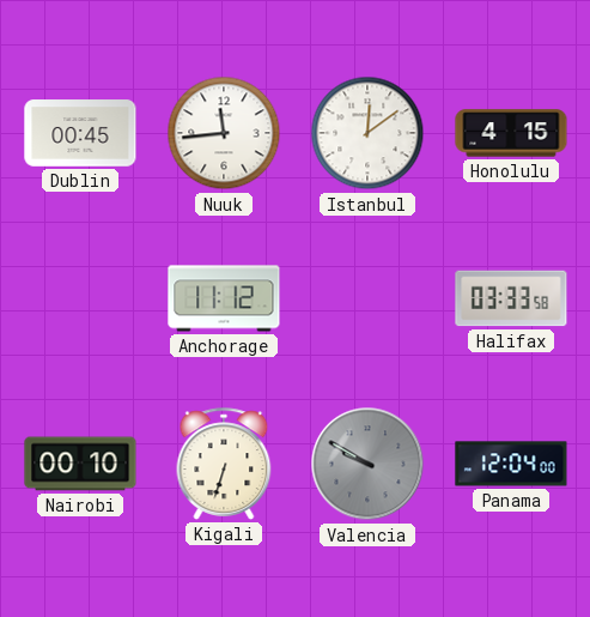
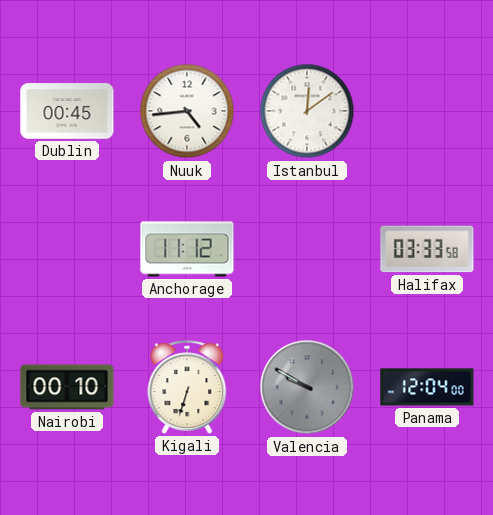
Nuuk: 11:44 -> 4:44 (187, 111)
Honolulu: 4:15 -> none (511, 133)
